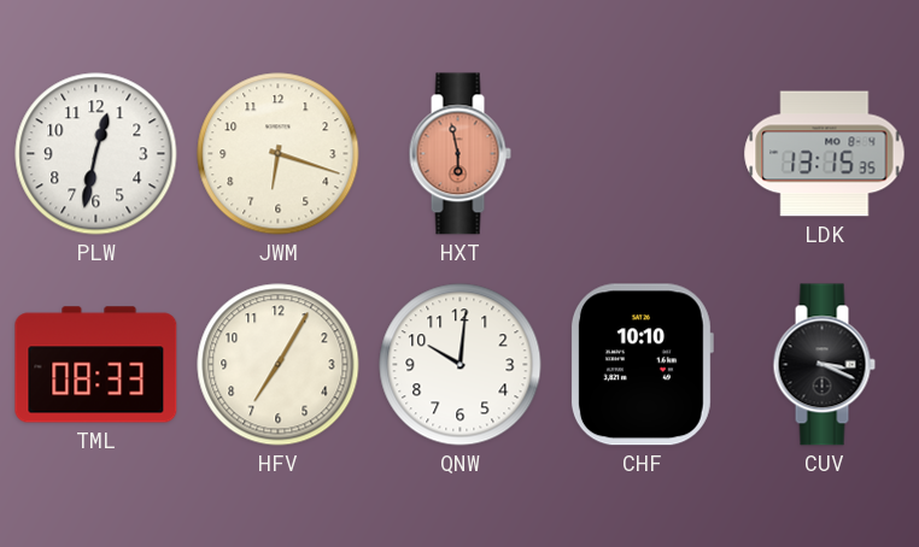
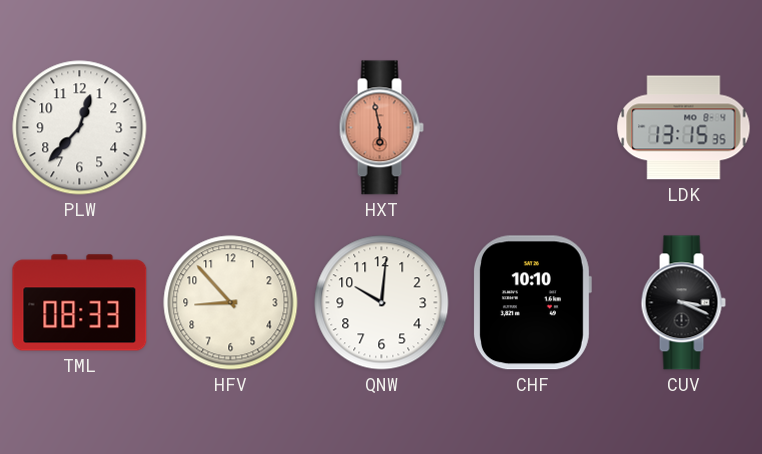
PLW: 12:32 -> 12:37 (80, 128)
JWM: 6:18 -> none (279, 154)
HFV: 7:05 -> 8:53 (231, 303)
